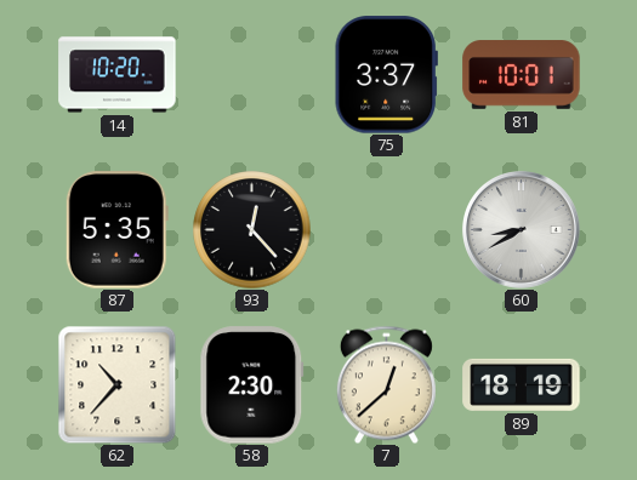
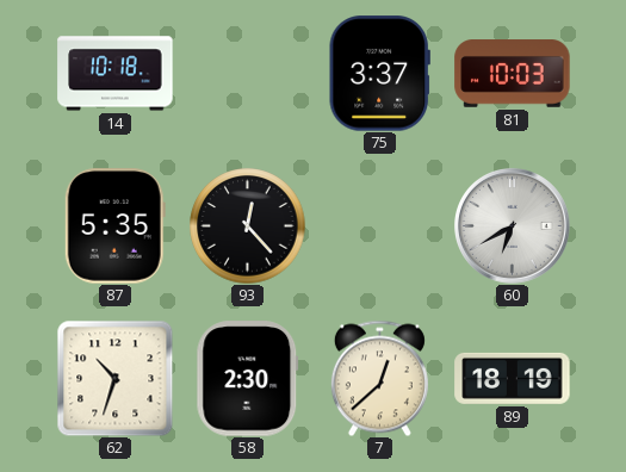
14: 10:20 -> 10:18 (116, 74)
81: 10:01 -> 10:03 (513, 74)
60: 8:40 -> 6:40 (513, 226)
62: 10:37 -> 10:33 (114, 378)
